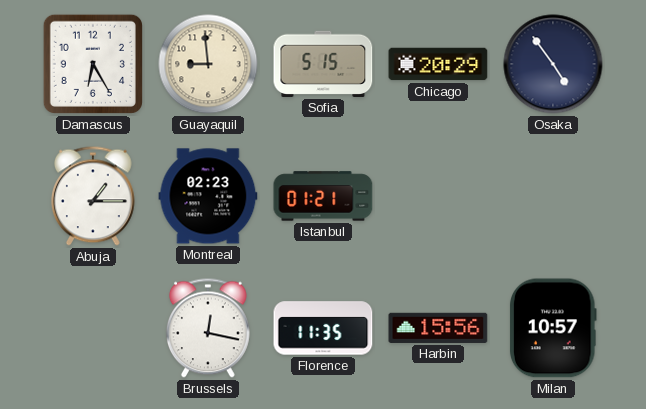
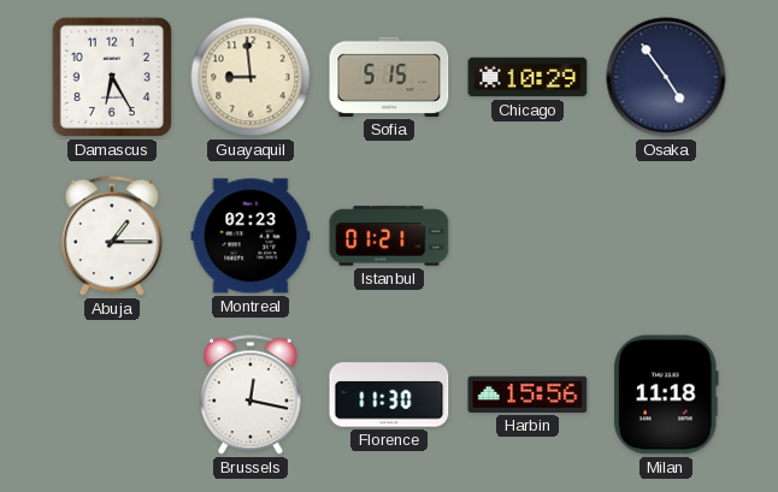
Chicago: 20:29 -> 10:29 (527, 77)
Florence: 11:35 -> 11:30 (389, 395)
Milan: 10:57 -> 11:18 (666, 395)
